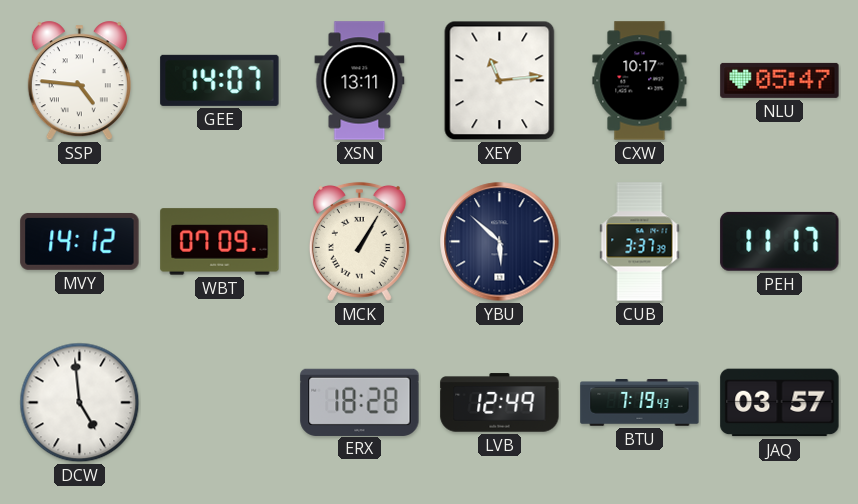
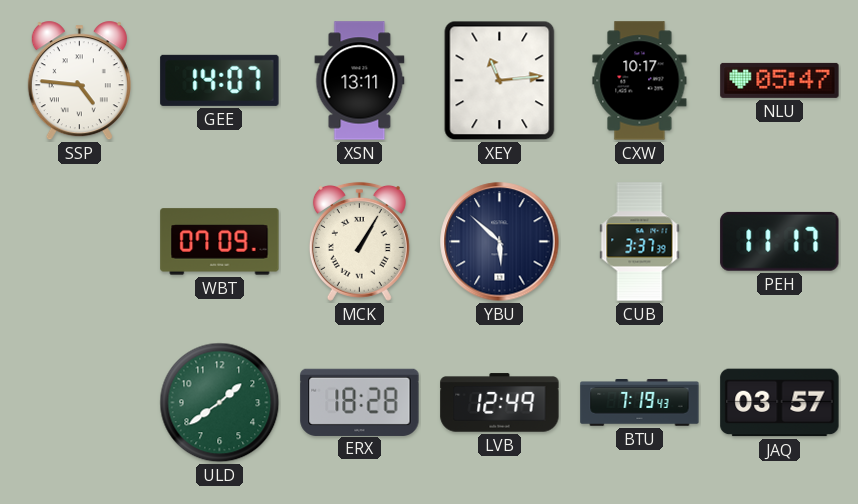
MVY: 14:12 -> none (80, 241)
DCW: 4:59 -> none (80, 403)
ULD: none -> 1:39 (220, 403)
